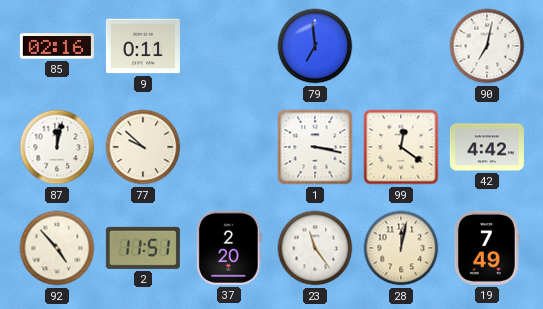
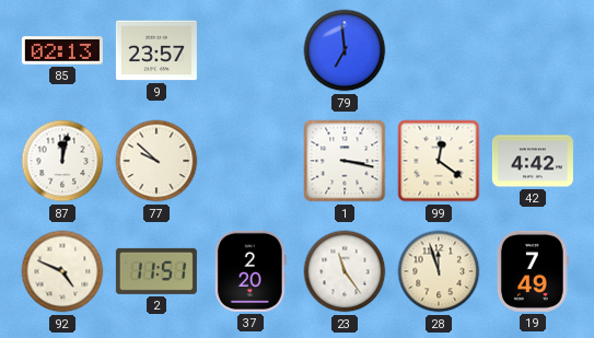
85: 02:16 -> 02:13 (62, 50)
9: 0:11 -> 23:57 (156, 50)
90: 7:02 -> none (487, 46)
92: 4:53 -> 4:49 (62, 271)
28: 12:02 -> 11:57 (439, 271)
